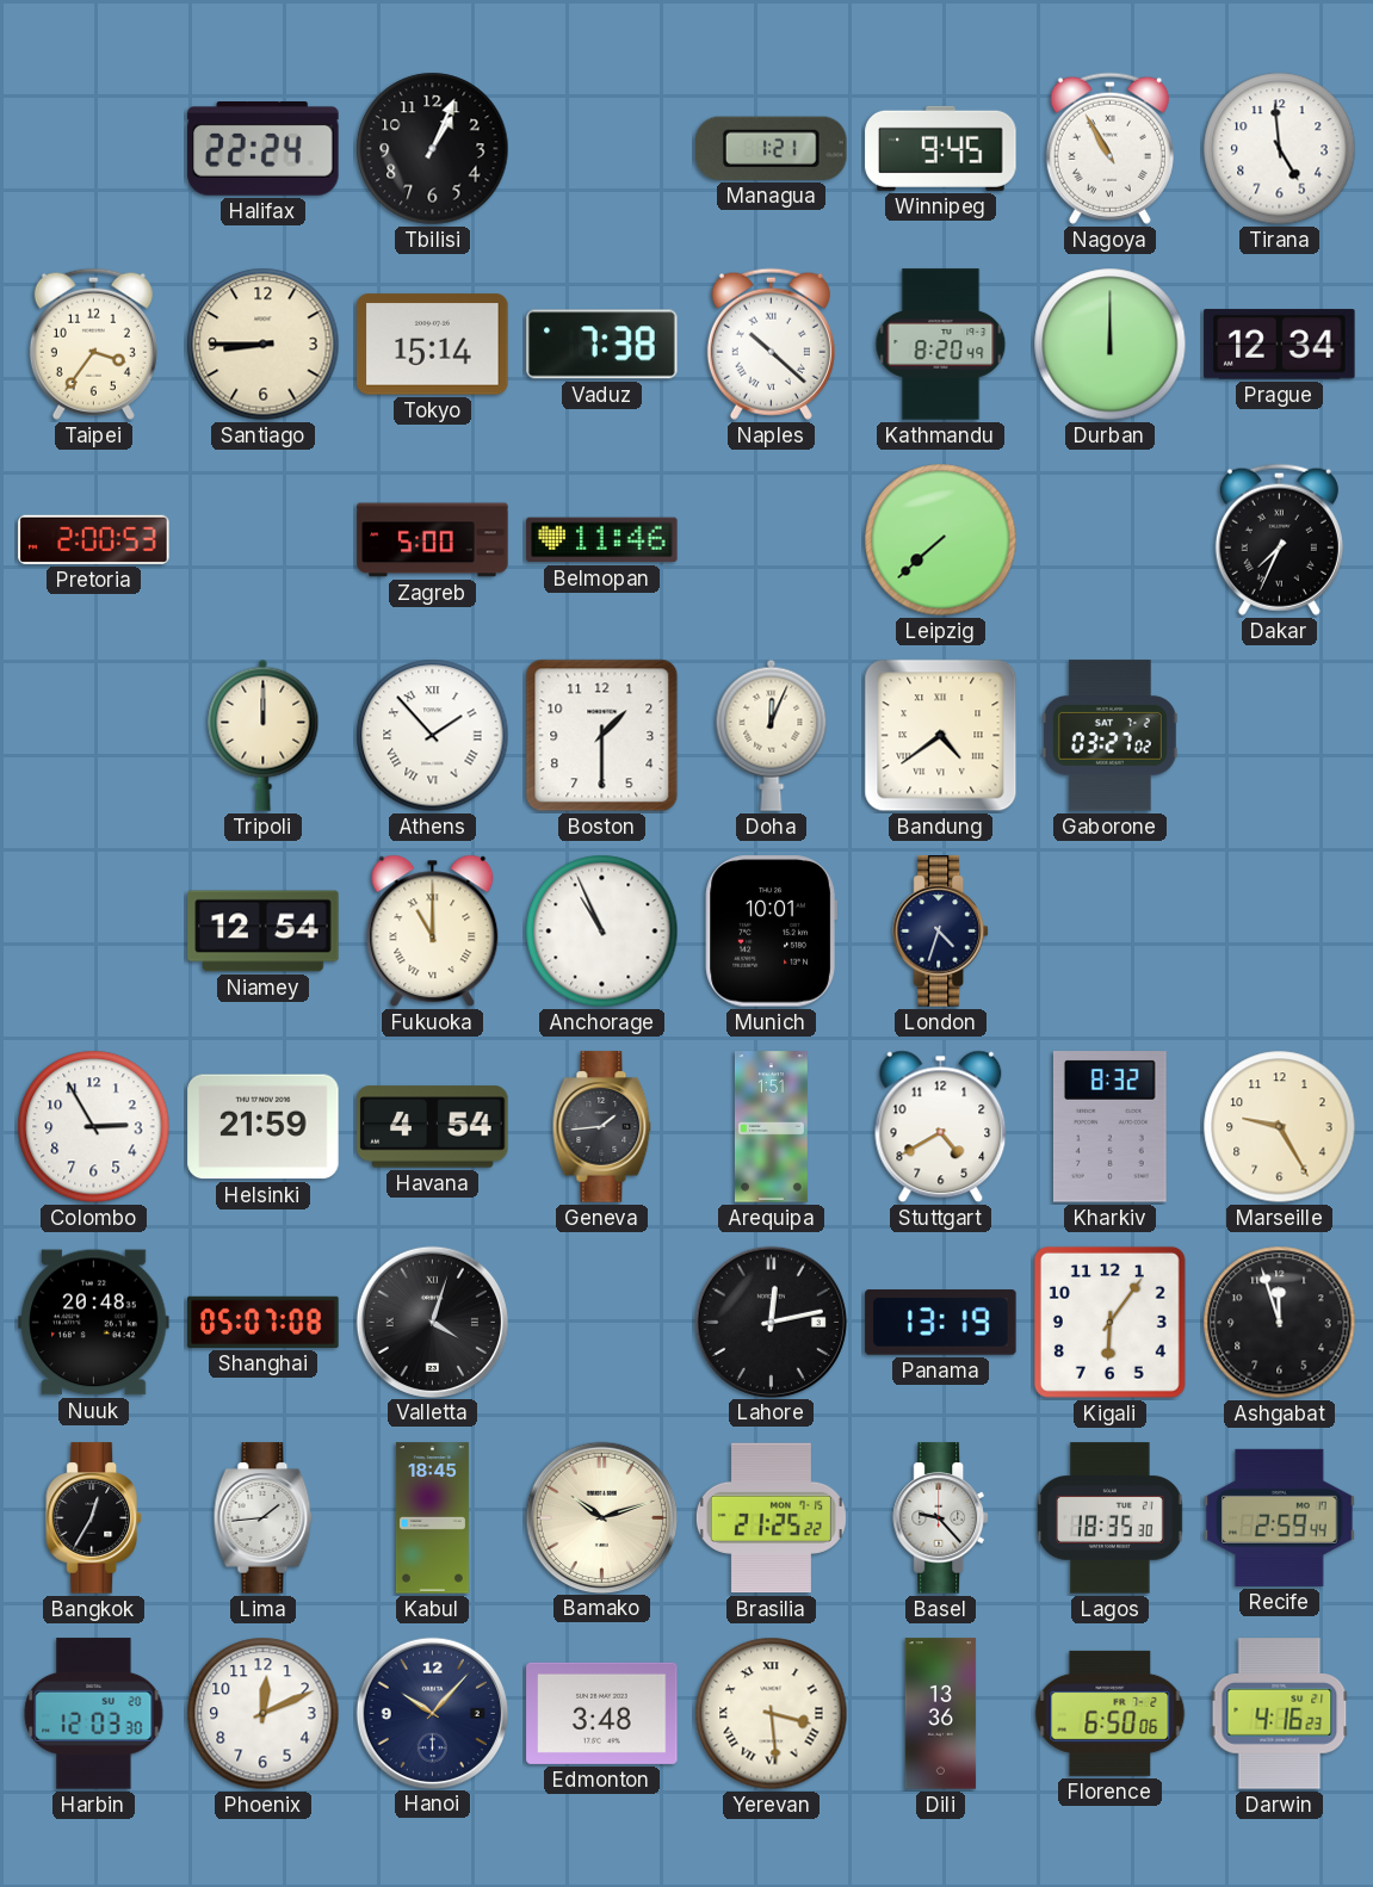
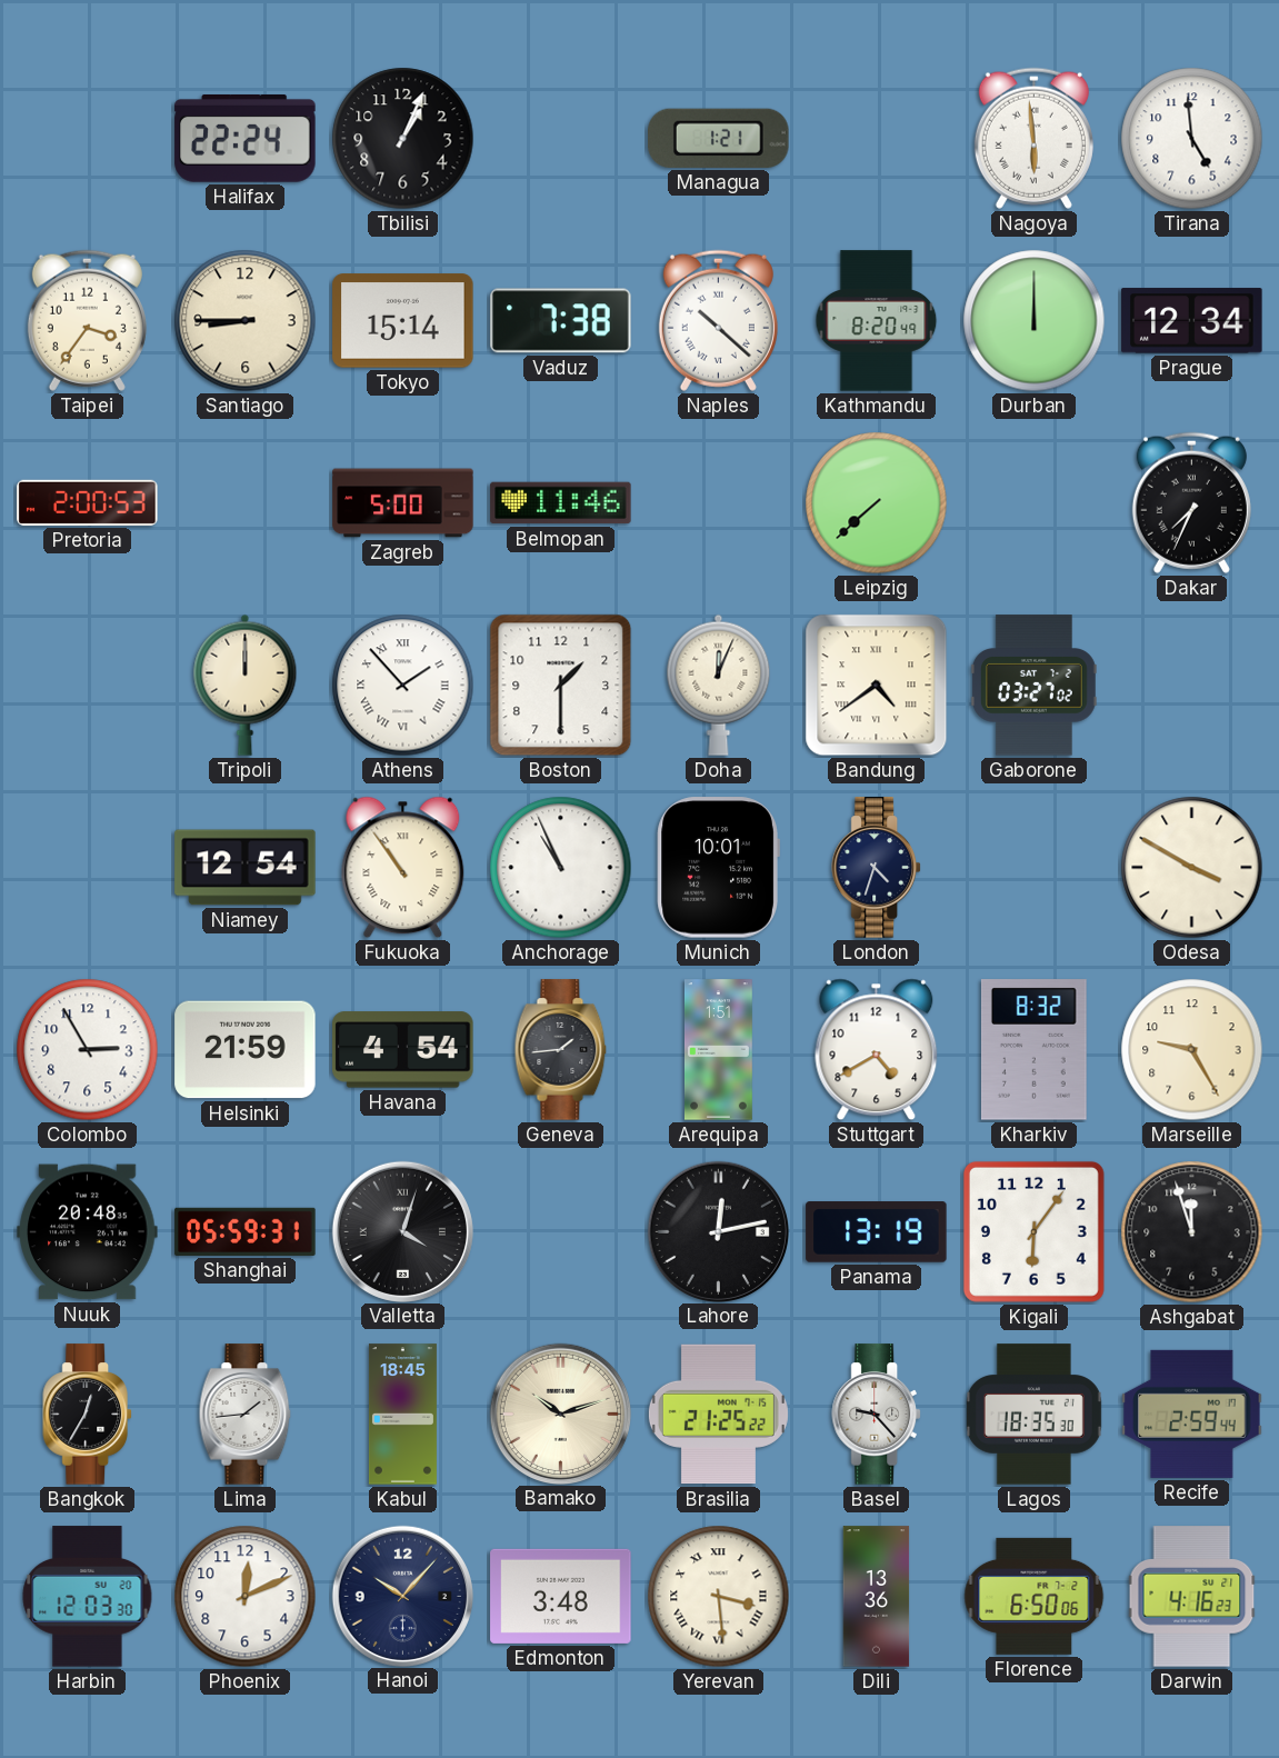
Winnipeg: 9:45 -> none (941, 148)
Nagoya: 10:55 -> 5:59 (1033, 138)
Fukuoka: 11:00 -> 10:54 (403, 868)
Odesa: none -> 3:50 (1192, 868)
Shanghai: 05:07 -> 05:59 (246, 1231)
